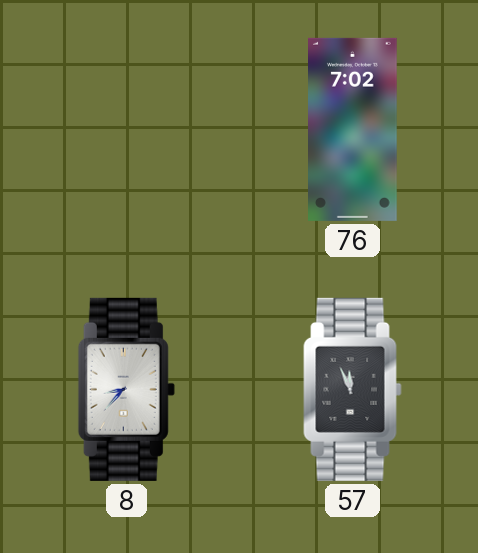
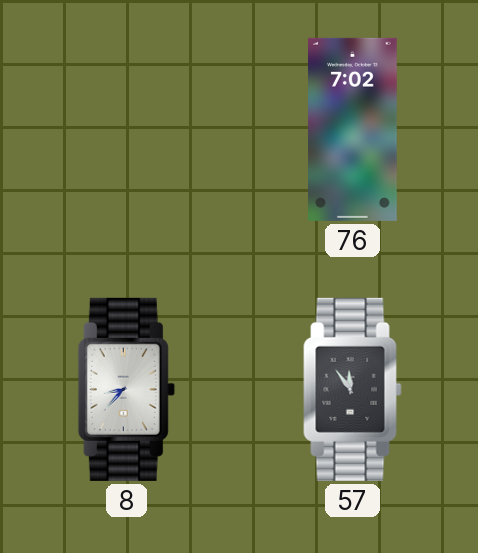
57: 11:56 -> 11:54 (353, 389)
